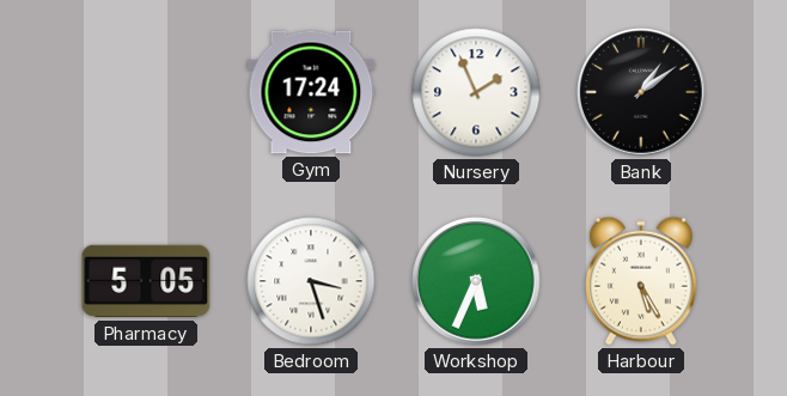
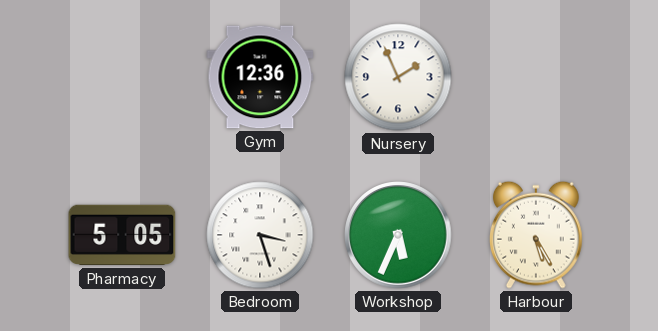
Gym: 17:24 -> 12:36 (260, 77)
Bank: 1:09 -> none (641, 92)
